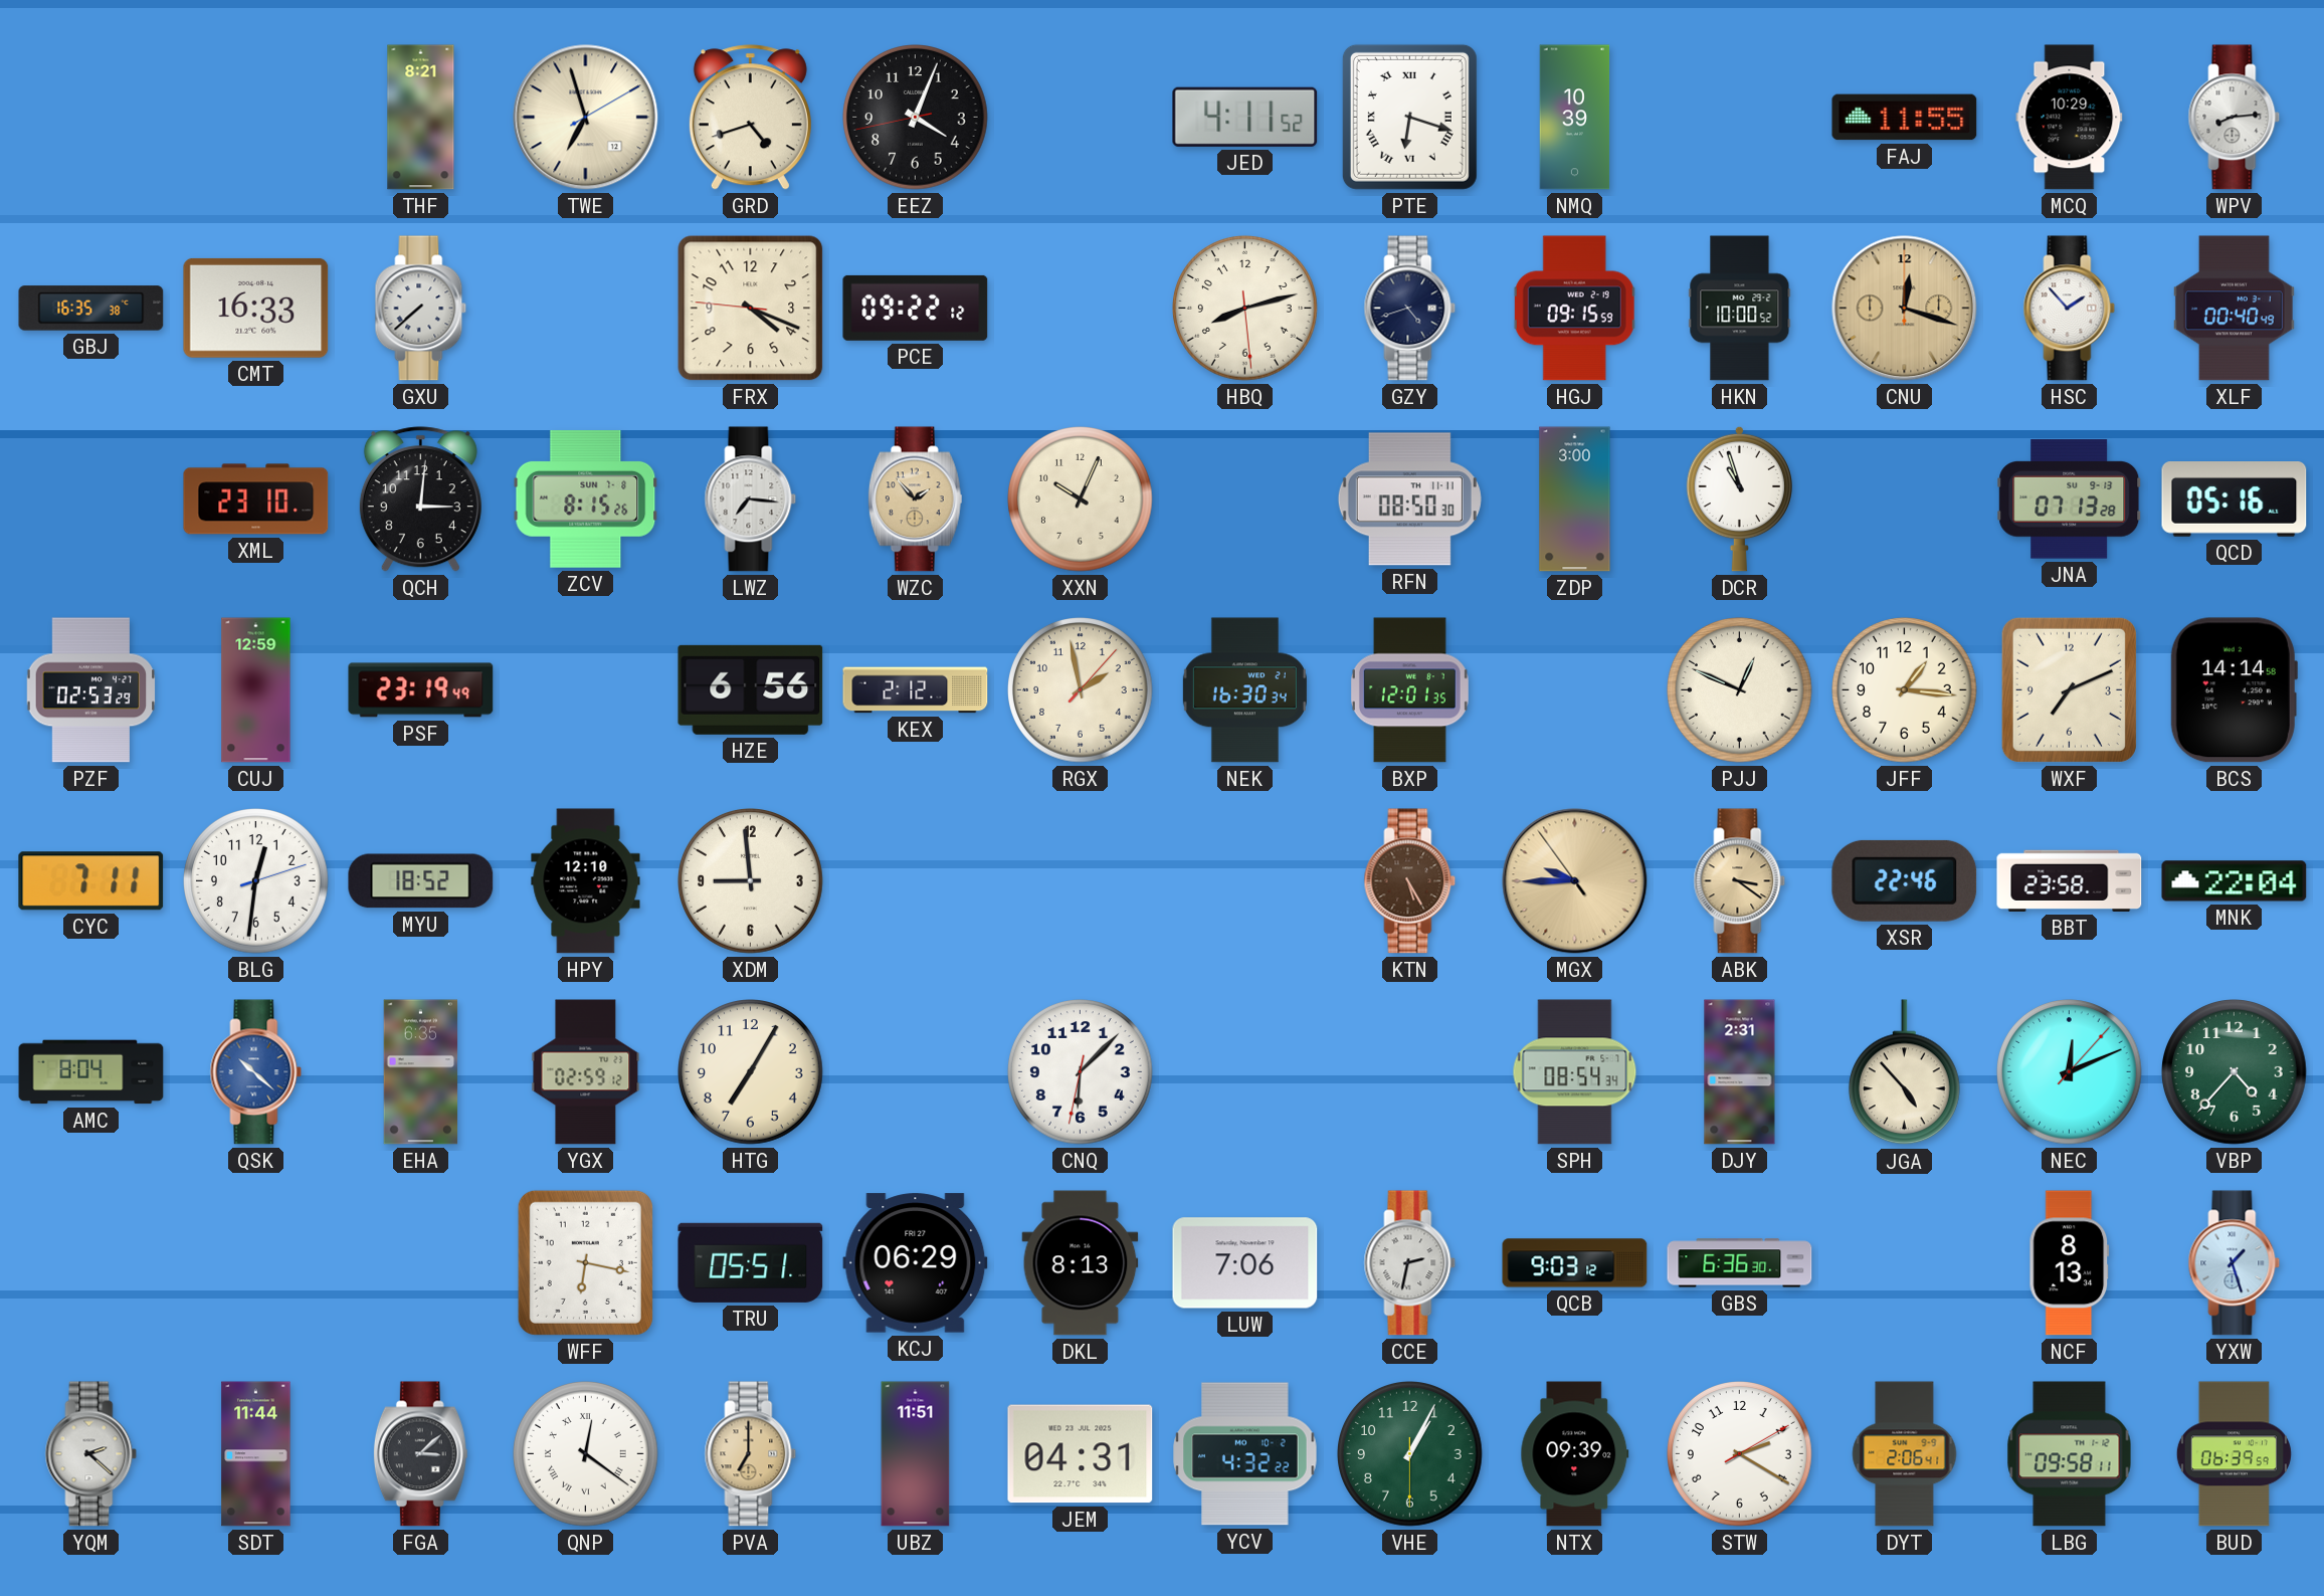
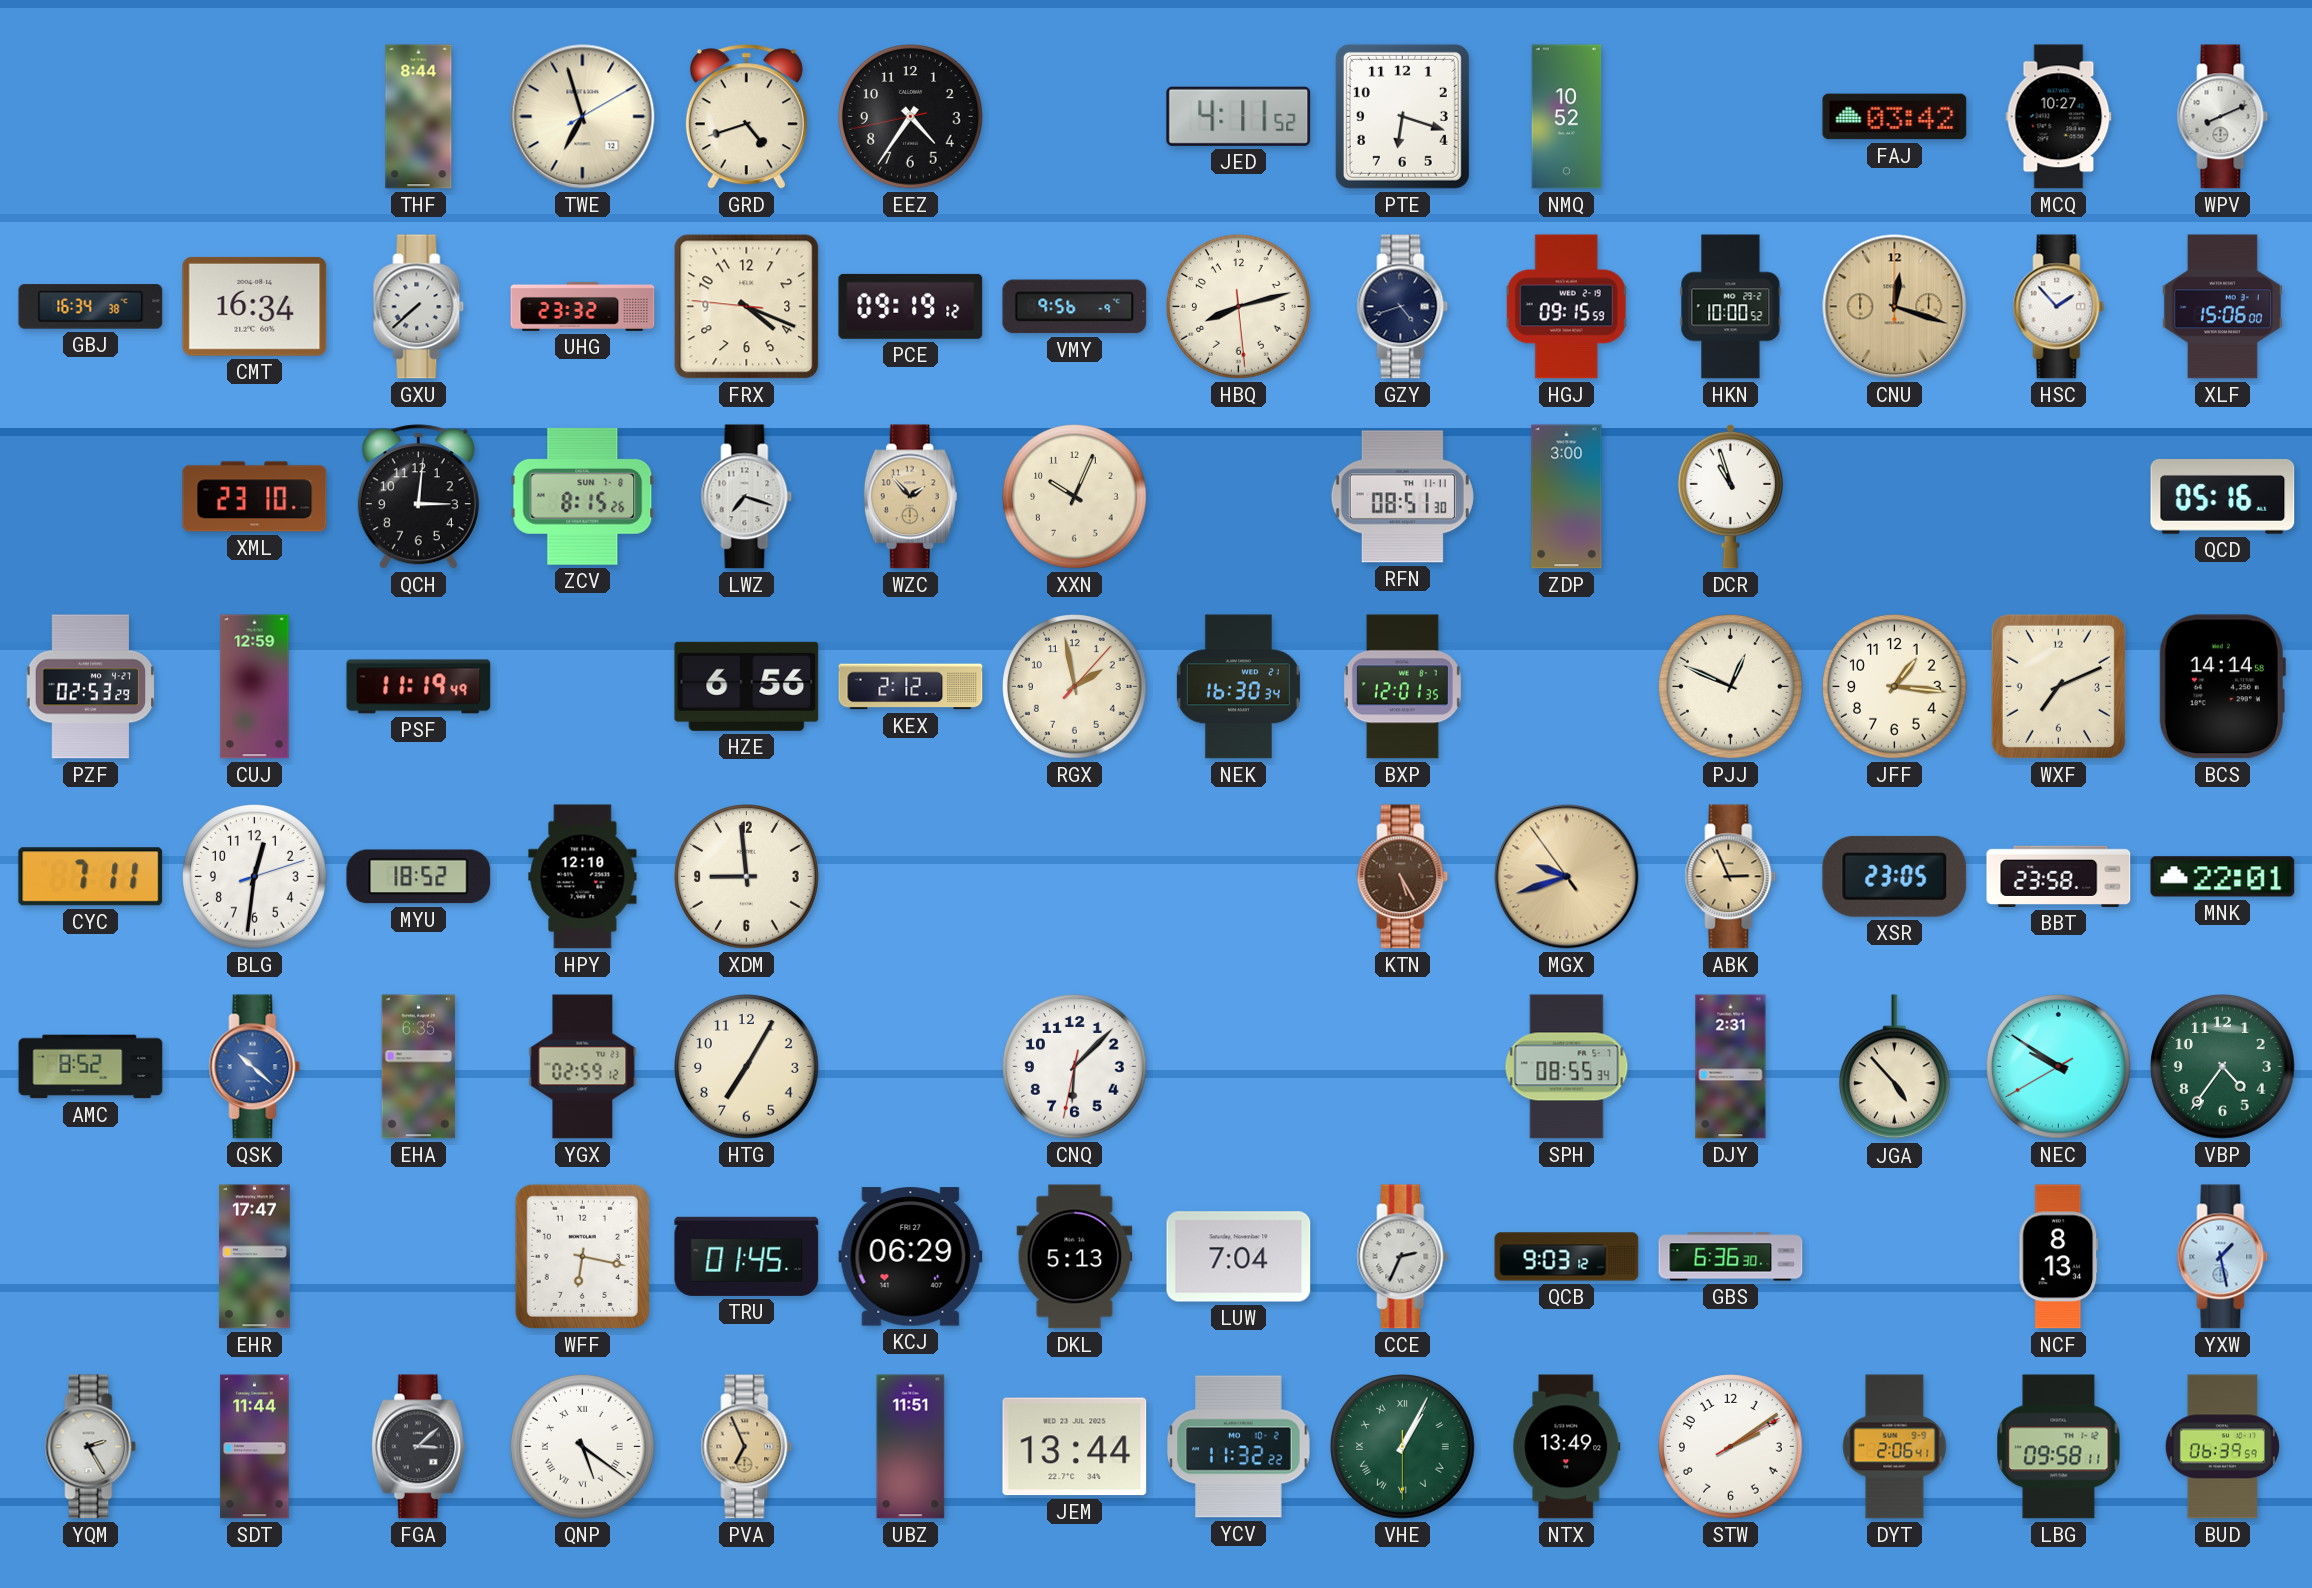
THF: 8:21 -> 8:44 (419, 117)
EEZ: 4:03 -> 4:35 (911, 117)
PTE numerals: Roman -> Arabic (1402, 116)
NMQ: 10:39 -> 10:52 (1567, 117)
FAJ: 11:55 -> 03:42 (1895, 117)
MCQ: 10:29 -> 10:27 (2059, 117)
WPV: 8:14 -> 8:11 (2223, 117)
GBJ: 16:35 -> 16:34 (91, 307)
CMT: 16:33 -> 16:34 (255, 306)
UHG: none -> 23:32 (583, 306)
PCE: 09:22 -> 09:19 (911, 306)
VMY: none -> 9:56 (1075, 307)
XLF: 00:40 -> 15:06 (2222, 307)
LWZ: 7:16 -> 7:18 (747, 497)
RFN: 08:50 -> 08:51 (1402, 497)
JNA: 07:13 -> none (2070, 500)
PSF: 23:19 -> 11:19 (419, 687)
MGX: 9:44 -> 9:41 (1567, 877)
ABK: 3:21 -> 2:56 (1731, 877)
XSR: 22:46 -> 23:05 (1895, 876)
MNK: 22:04 -> 22:01 (2223, 877)
AMC: 8:04 -> 8:52 (91, 1067)
SPH: 08:54 -> 08:55 (1567, 1067)
NEC: 12:11 -> 9:50 (2059, 1067)
VBP: 4:37 -> 4:36 (2223, 1067)
EHR: none -> 17:47 (255, 1257)
TRU: 05:51 -> 01:45 (747, 1256)
DKL: 8:13 -> 5:13 (1075, 1257)
LUW: 7:06 -> 7:04 (1239, 1257)
CCE: 2:32 -> 2:34 (1403, 1257)
YXW: 1:27 -> 1:28 (2223, 1257)
YQM: 2:22 -> 2:25 (91, 1447)
QNP: 12:21 -> 5:21 (583, 1447)
PVA: 7:00 -> 6:56 (747, 1447)
JEM: 04:31 -> 13:44 (1075, 1447)
YCV: 4:32 -> 11:32 (1239, 1447)
VHE numerals: Arabic -> Roman (1403, 1447)
NTX: 09:39 -> 13:49 (1567, 1447)
STW: 2:20 -> 2:09 (1731, 1447)
